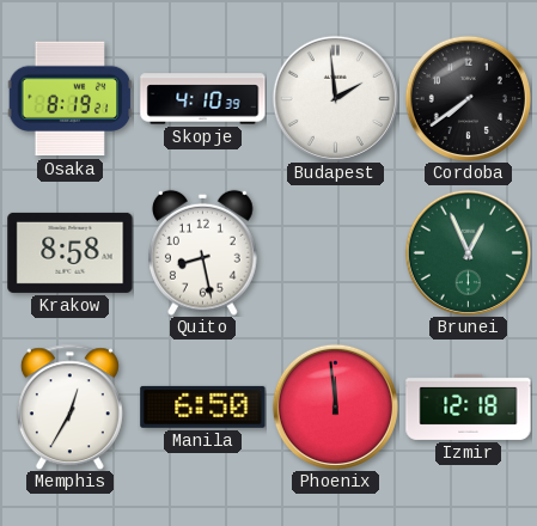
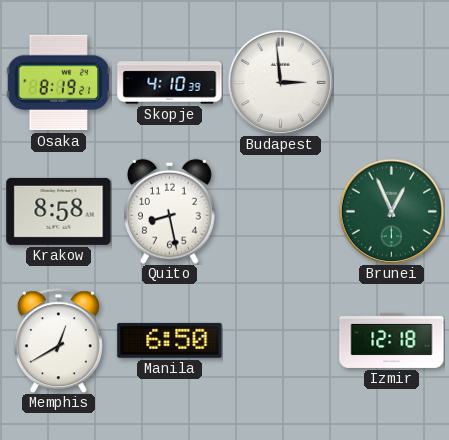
Budapest: 1:59 -> 2:59 (280, 82)
Cordoba: 7:39 -> none (468, 98)
Memphis: 12:35 -> 12:40 (58, 340)
Phoenix: 11:59 -> none (335, 406)
